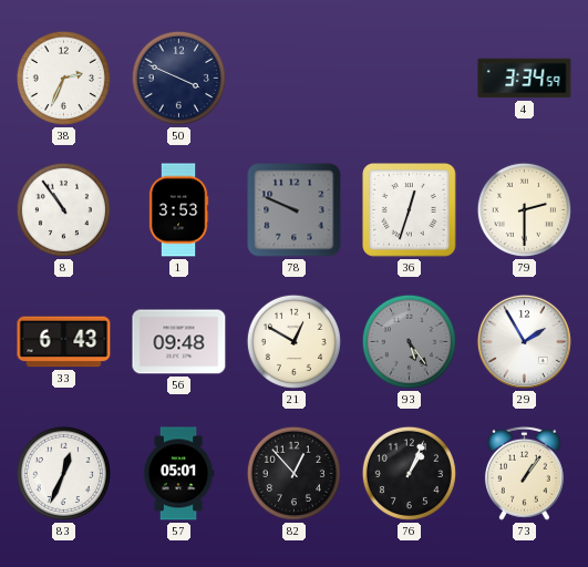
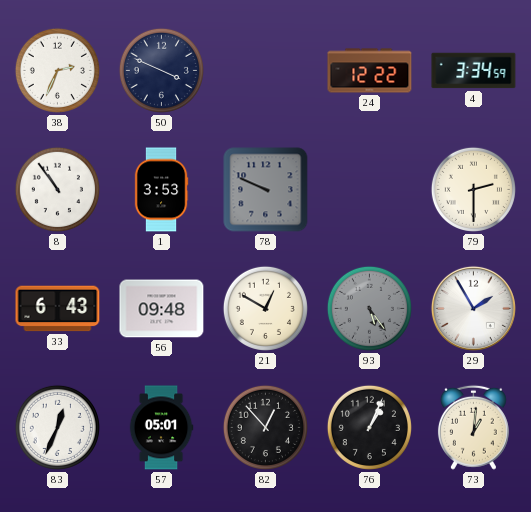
24: none -> 12:22 (370, 71)
36: 12:33 -> none (410, 210)
73: 1:06 -> 1:01 (473, 427)
